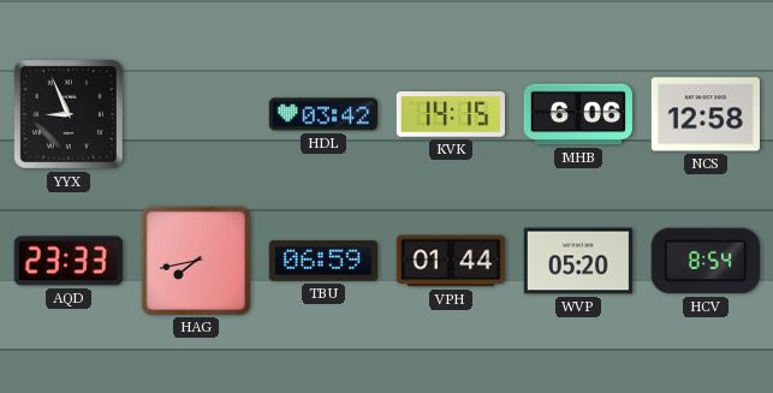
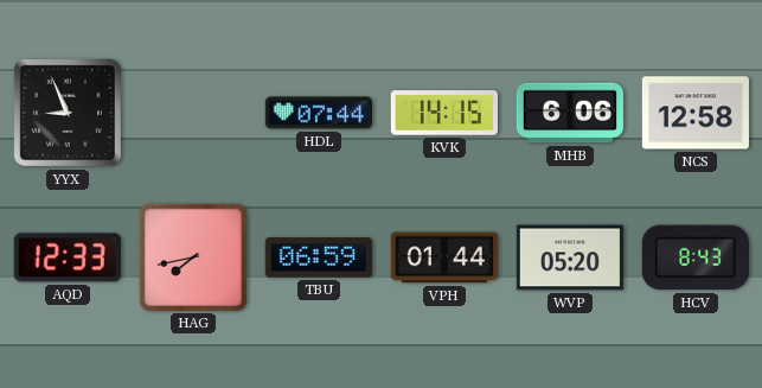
HDL: 03:42 -> 07:44 (318, 113)
AQD: 23:33 -> 12:33 (68, 257)
HCV: 8:54 -> 8:43 (696, 257)
